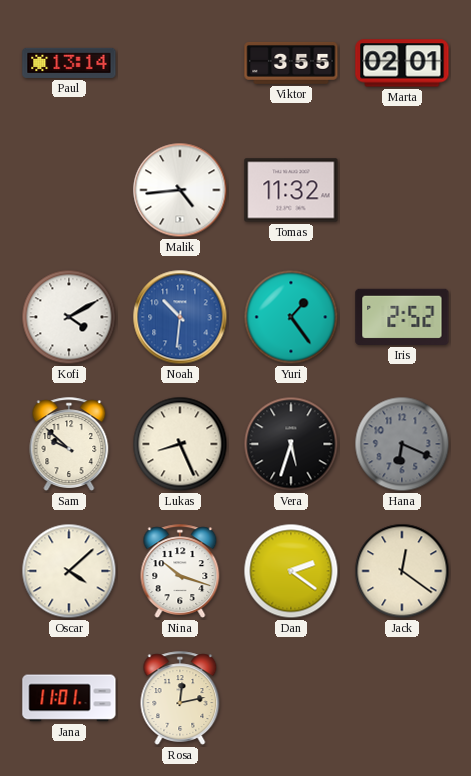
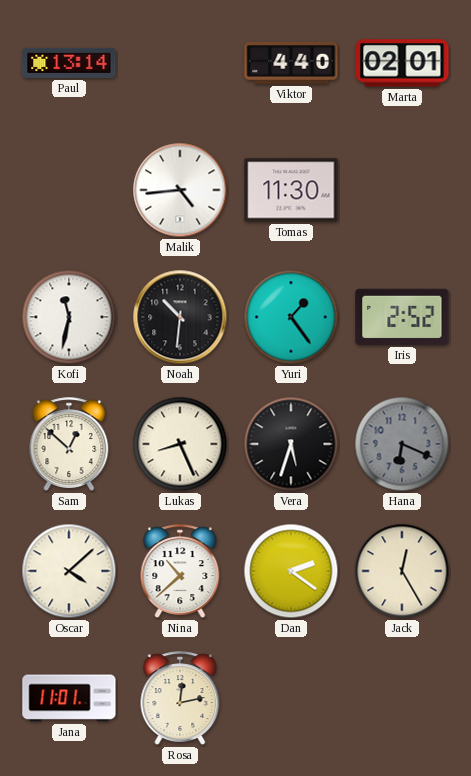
Viktor: 3:55 -> 4:40 (291, 63)
Tomas: 11:32 -> 11:30 (291, 190)
Kofi: 4:10 -> 11:32 (69, 317)
Noah dial: blue -> black (180, 317)
Sam: 9:52 -> 12:52 (69, 444)
Nina: 10:18 -> 10:38 (180, 571)
Jack: 12:21 -> 12:25 (402, 571)
